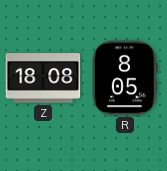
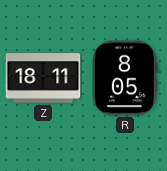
Z: 18:08 -> 18:11 (43, 78)
